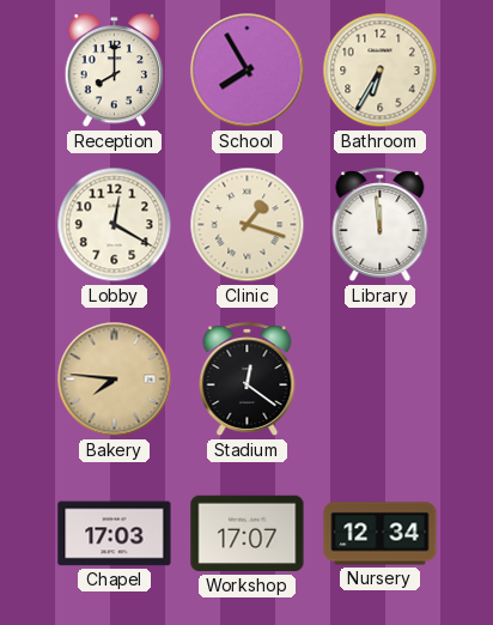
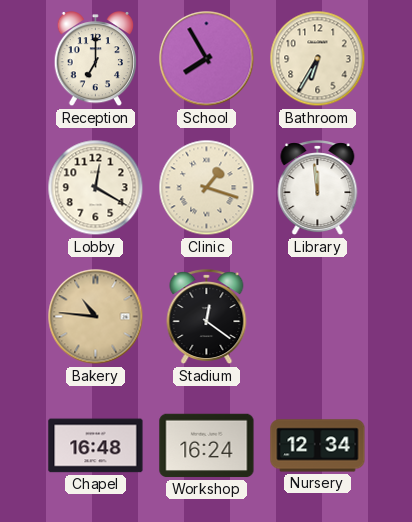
Reception: 8:00 -> 7:00 (96, 60)
Bakery: 7:46 -> 10:46 (96, 317)
Chapel: 17:03 -> 16:48 (96, 446)
Workshop: 17:07 -> 16:24 (207, 446)
